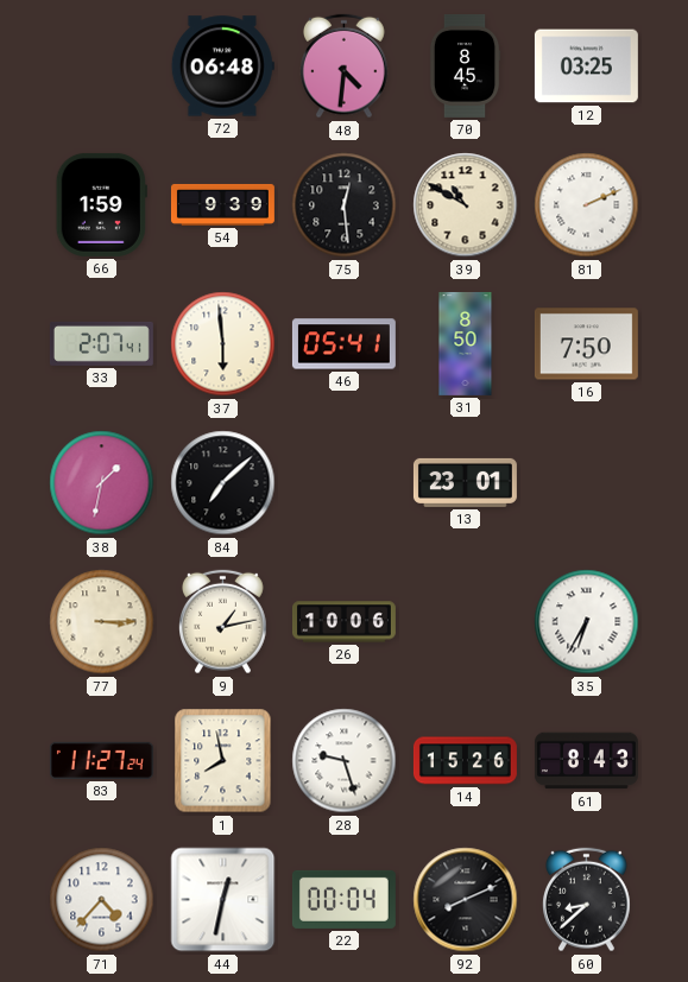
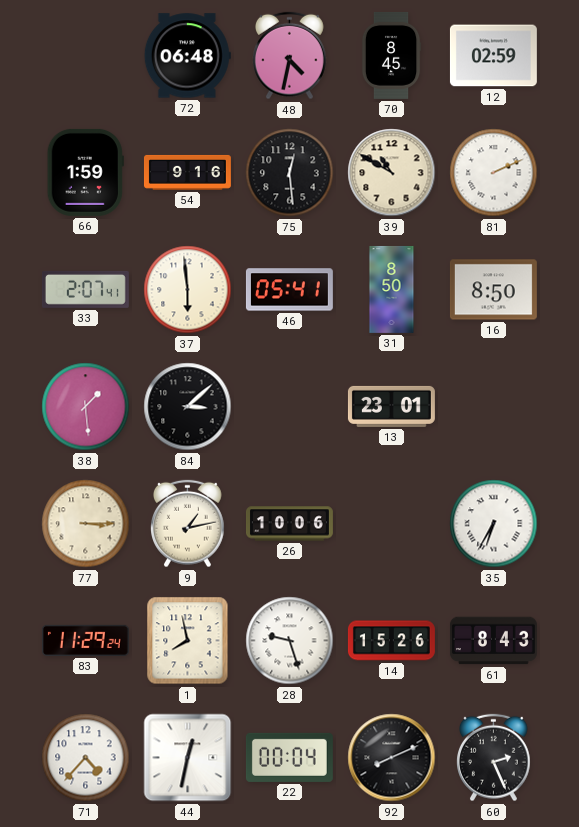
48: 4:31 -> 4:32 (290, 56)
12: 03:25 -> 02:59 (493, 56)
54: 9:39 -> 9:16 (187, 172)
16: 7:50 -> 8:50 (493, 290)
38: 1:32 -> 1:29 (86, 407)
84: 7:08 -> 3:08 (188, 407)
83: 11:27 -> 11:29 (85, 640)
60: 8:38 -> 2:26 (494, 758)
